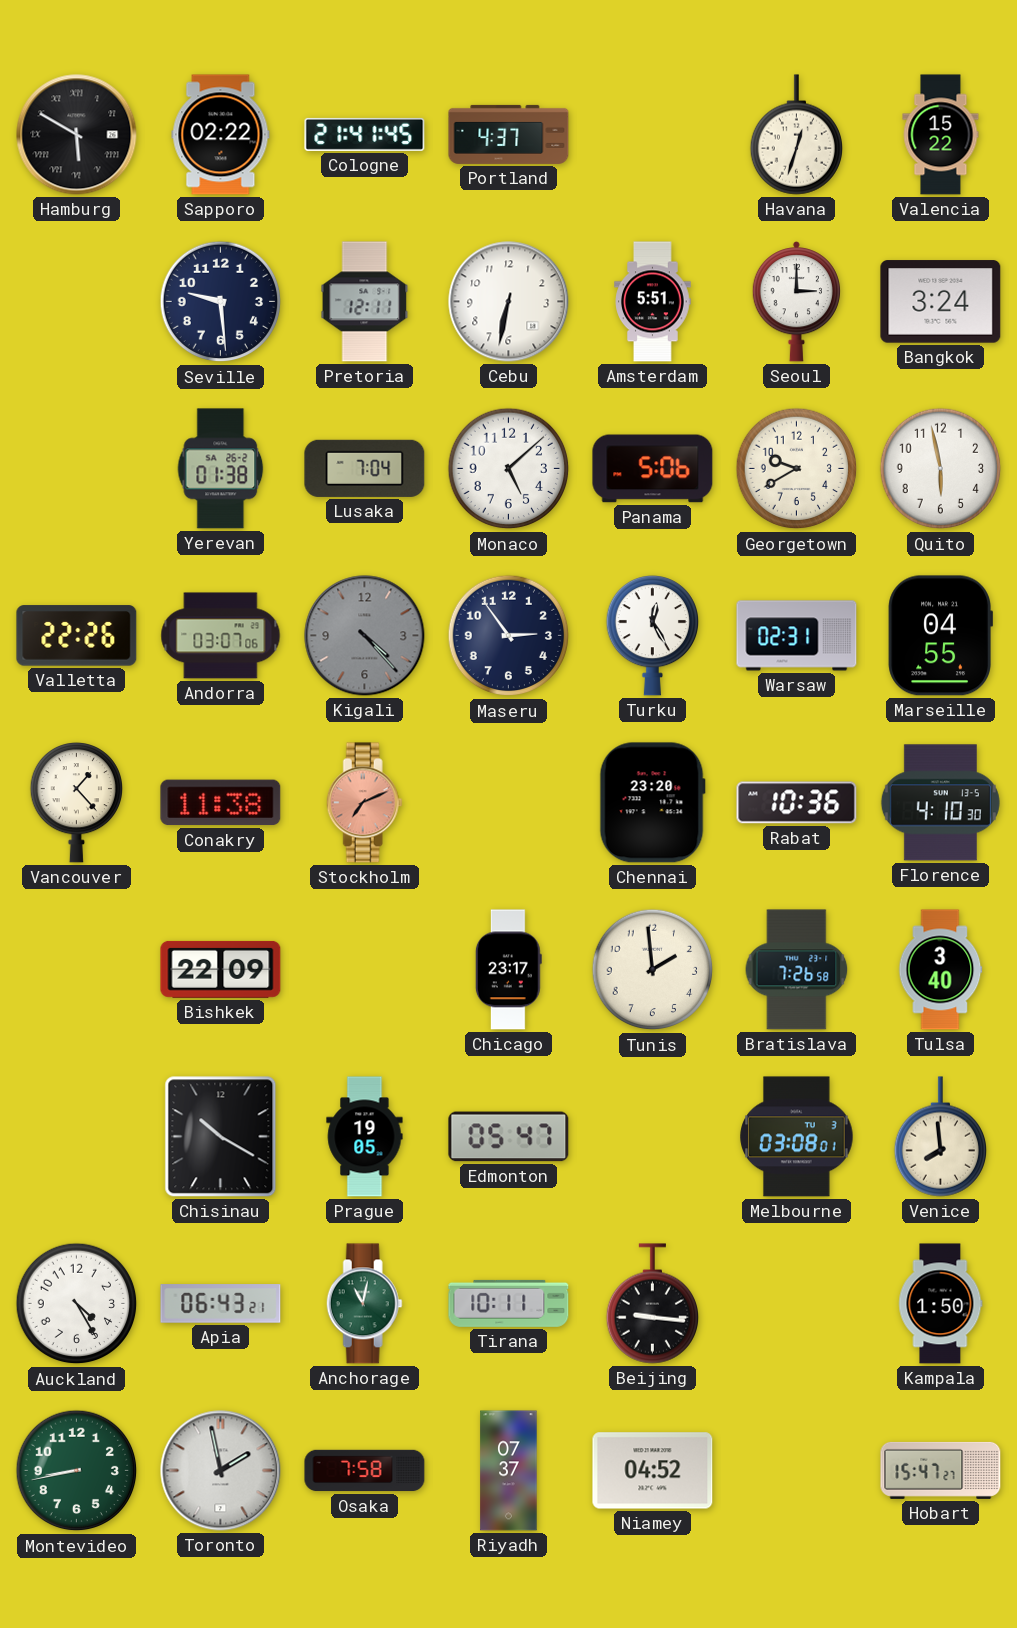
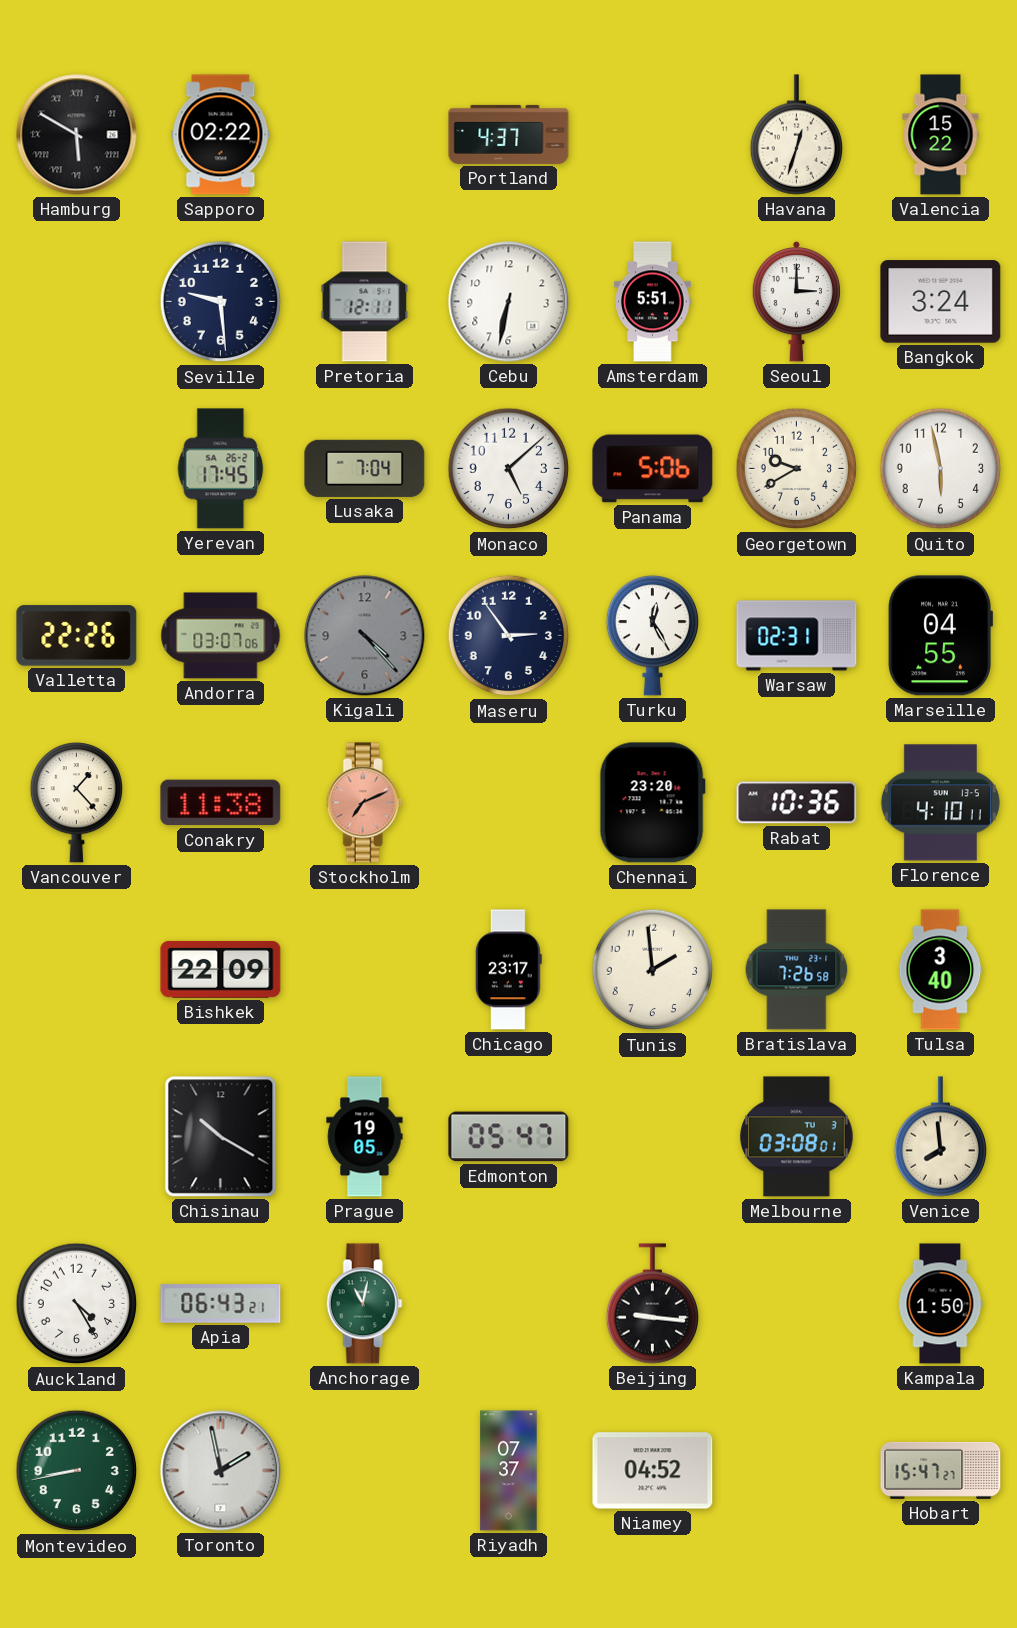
Cologne: 21:41 -> none (365, 134)
Yerevan: 01:38 -> 17:45 (221, 469)
Florence: 4:10:30 -> 4:10:11 (940, 803)
Tirana: 10:11 -> none (509, 1303)
Osaka: 7:58 -> none (365, 1471)
